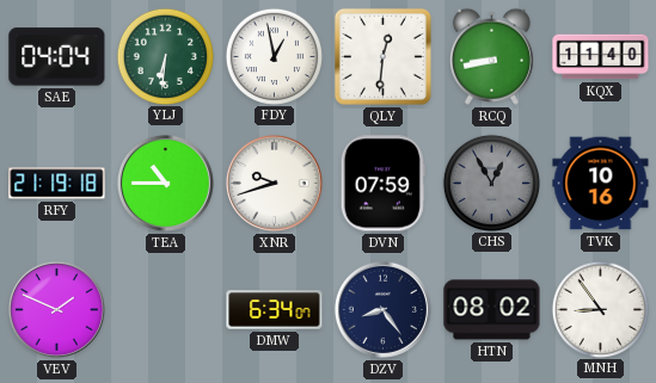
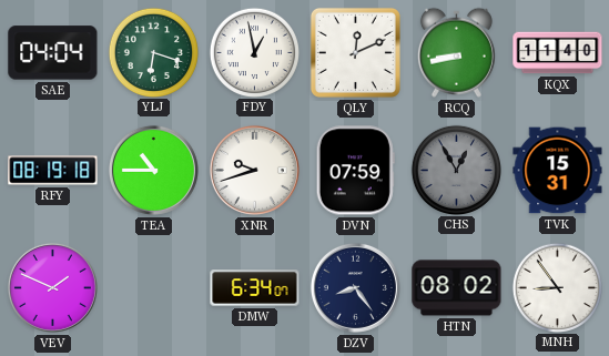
YLJ: 6:31 -> 6:18 (153, 52)
QLY: 12:31 -> 12:11 (355, 52)
RFY: 21:19 -> 08:19 (53, 171)
TVK: 10:16 -> 15:31 (558, 171)
